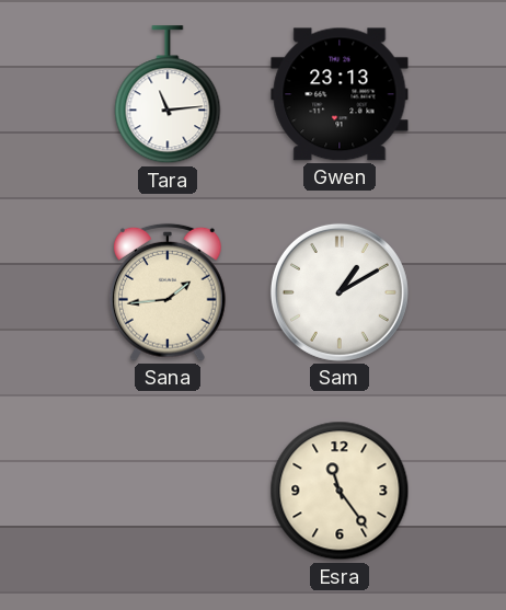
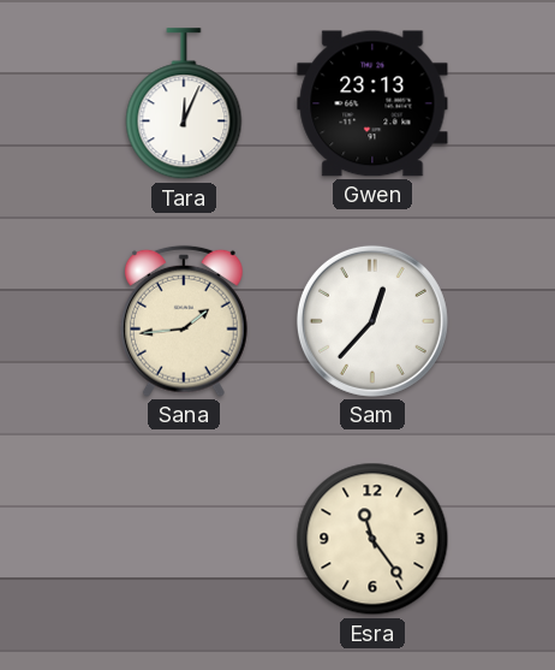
Tara: 11:14 -> 12:04 (184, 105)
Sam: 1:10 -> 12:37 (372, 321)
